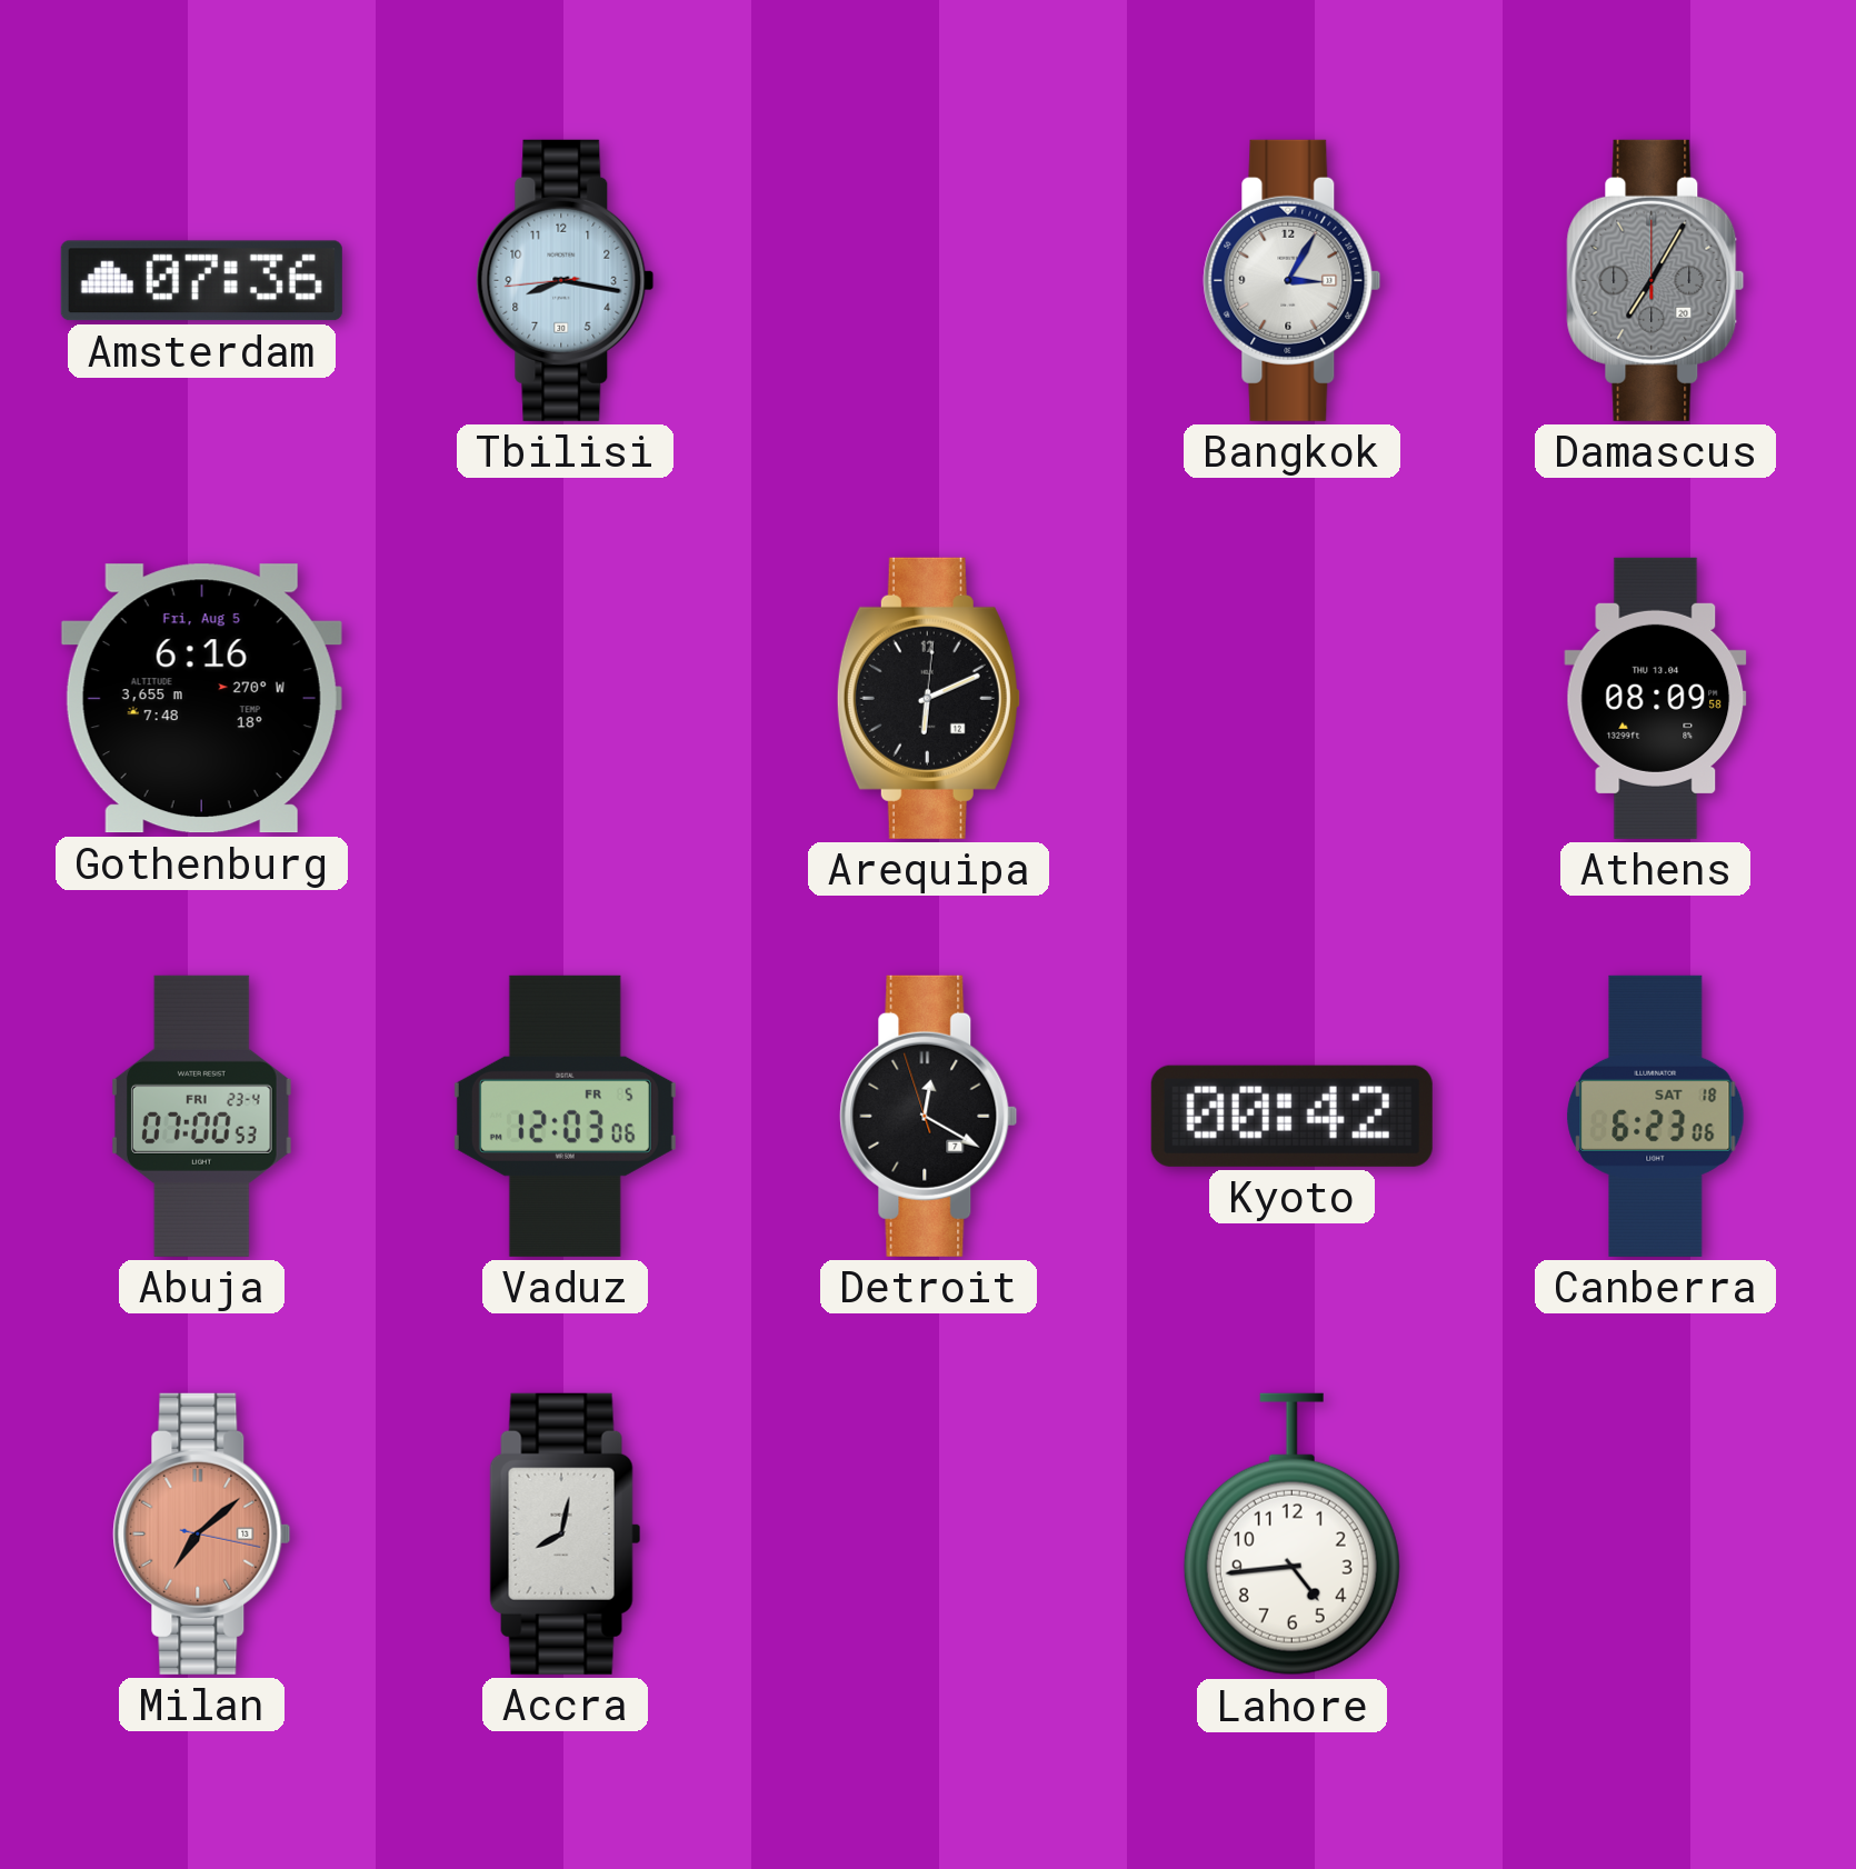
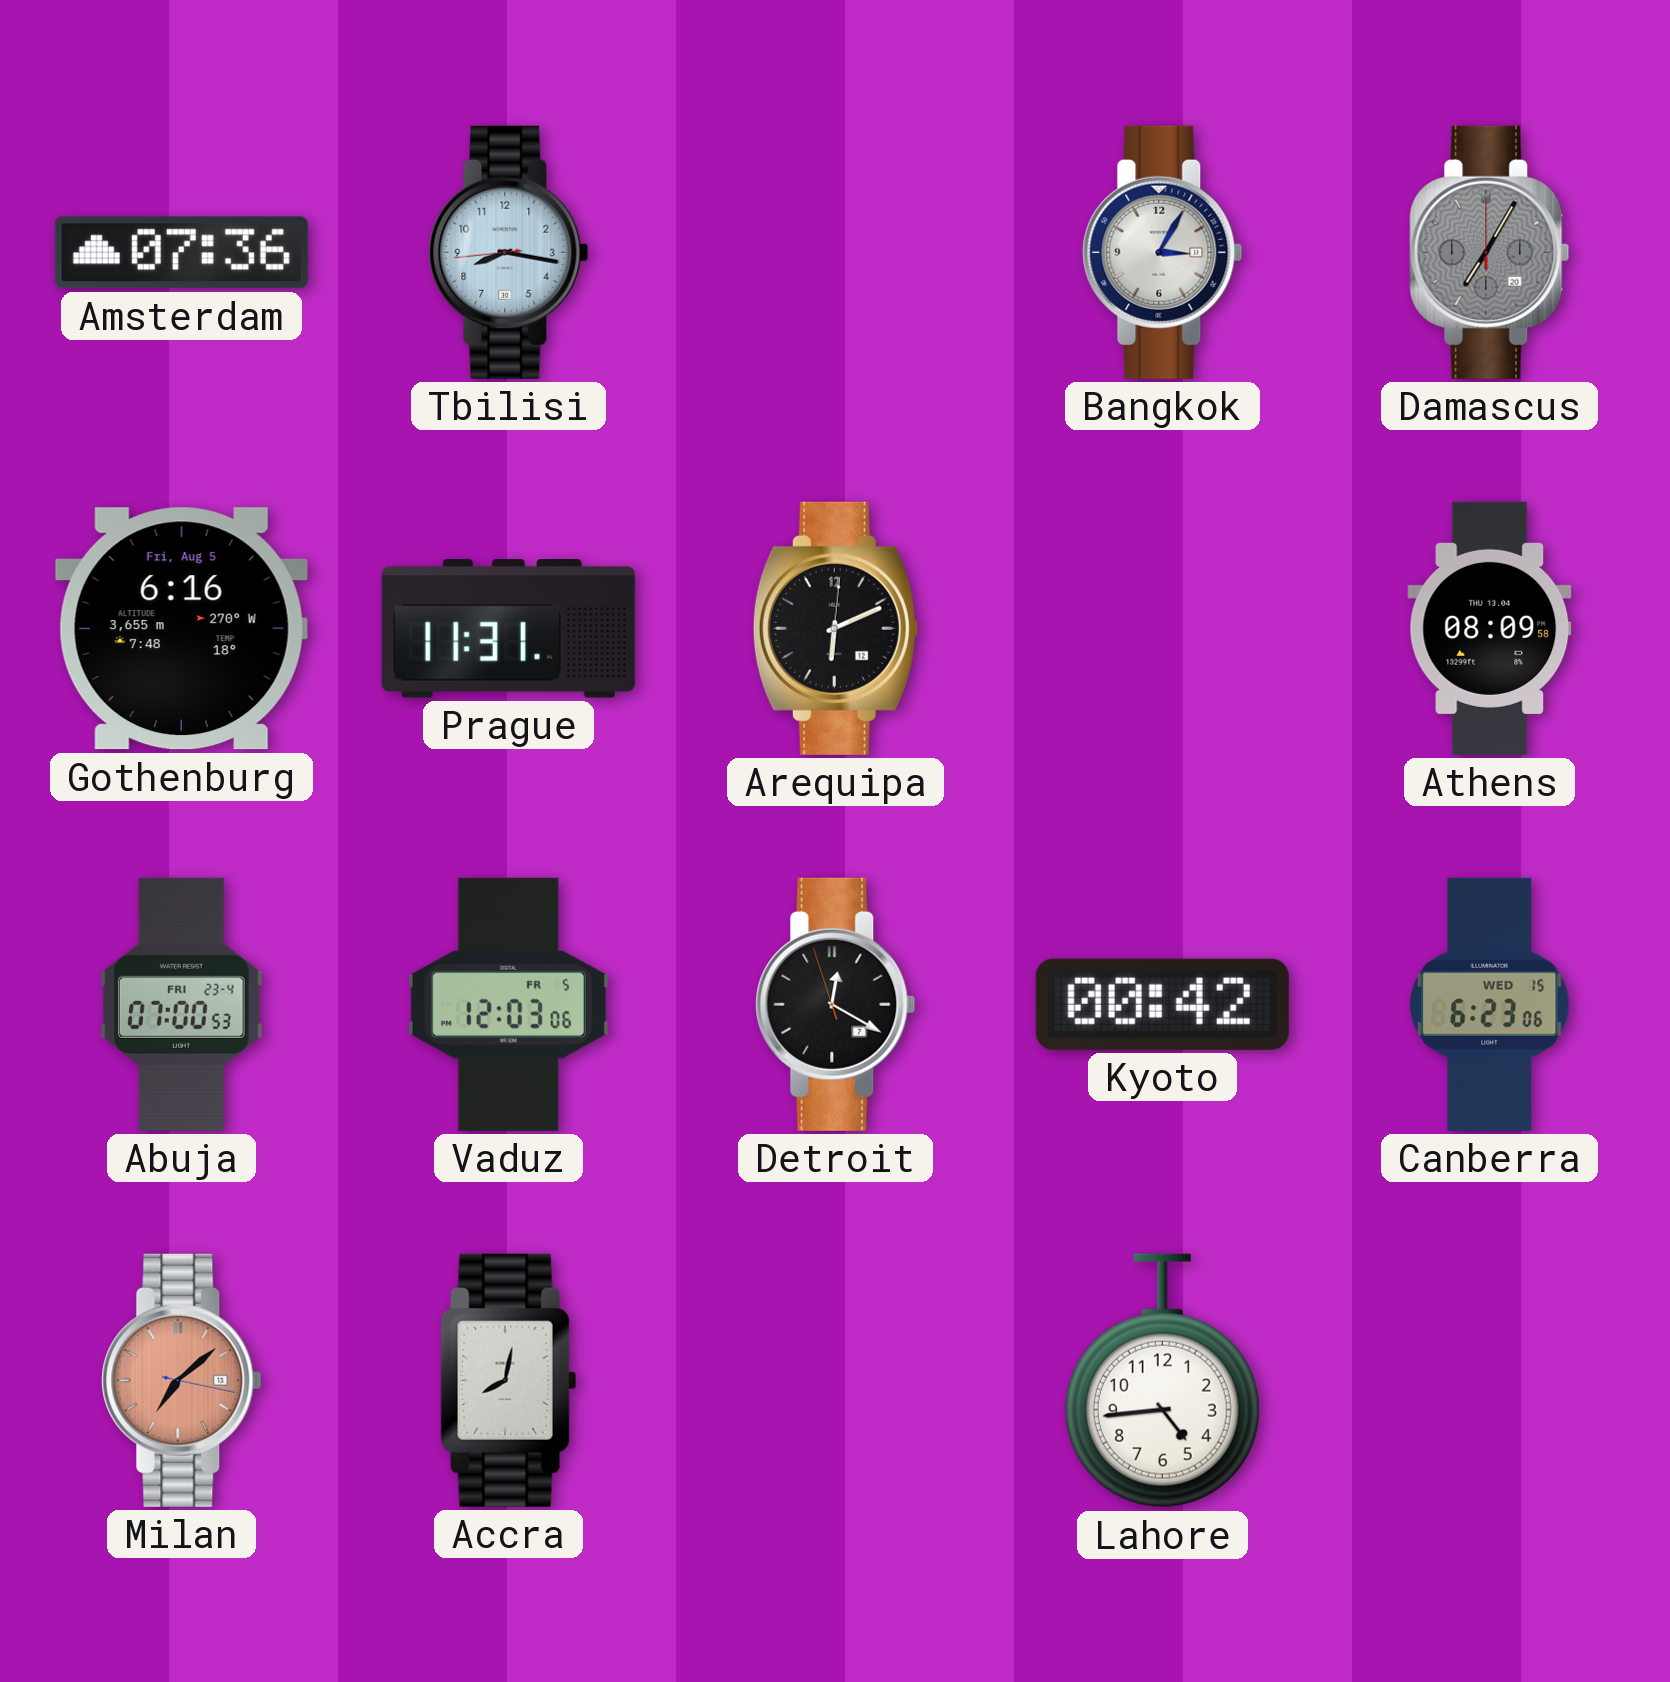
Prague: none -> 11:31 (508, 629)
Canberra date: SAT 18 -> WED 15 (1490, 1004)
